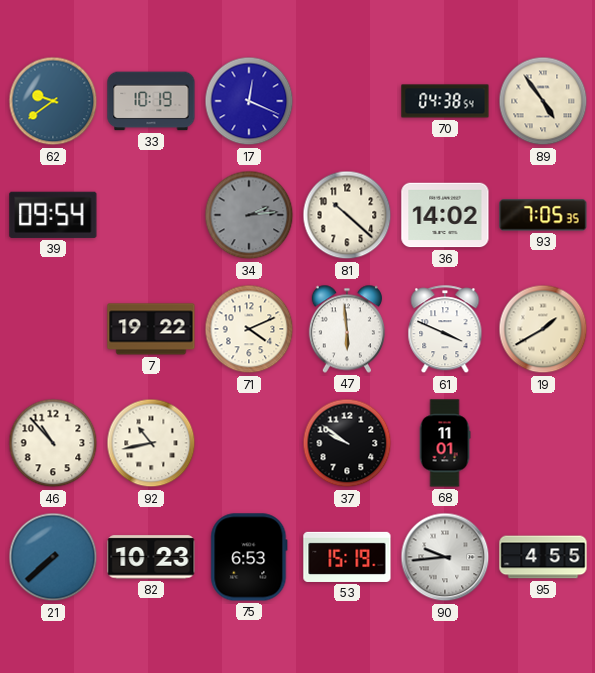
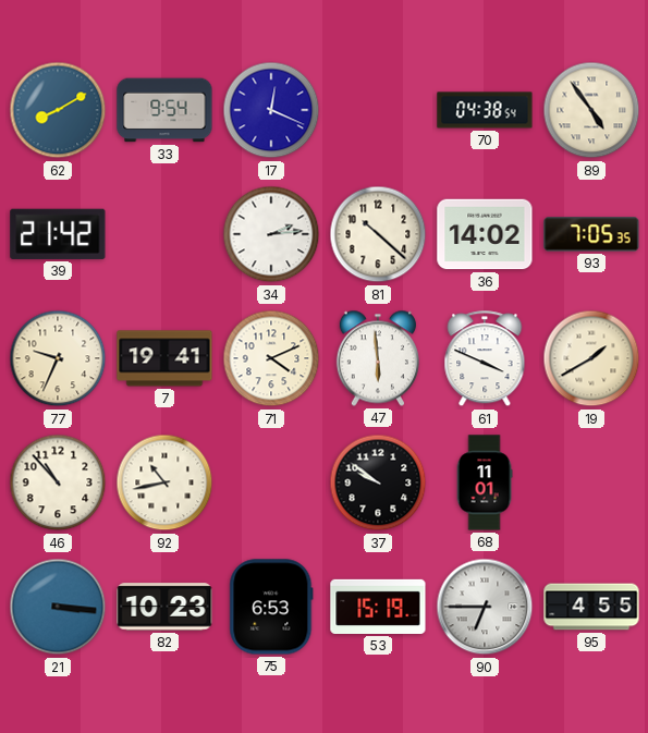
62: 9:39 -> 8:10 (58, 110)
33: 10:19 -> 9:54 (164, 110)
39: 09:54 -> 21:42 (58, 234)
34 dial: grey -> white (271, 234)
77: none -> 9:34 (58, 358)
7: 19:22 -> 19:41 (164, 358)
21: 7:38 -> 3:16 (58, 607)
90: 9:44 -> 6:45 (485, 607)
